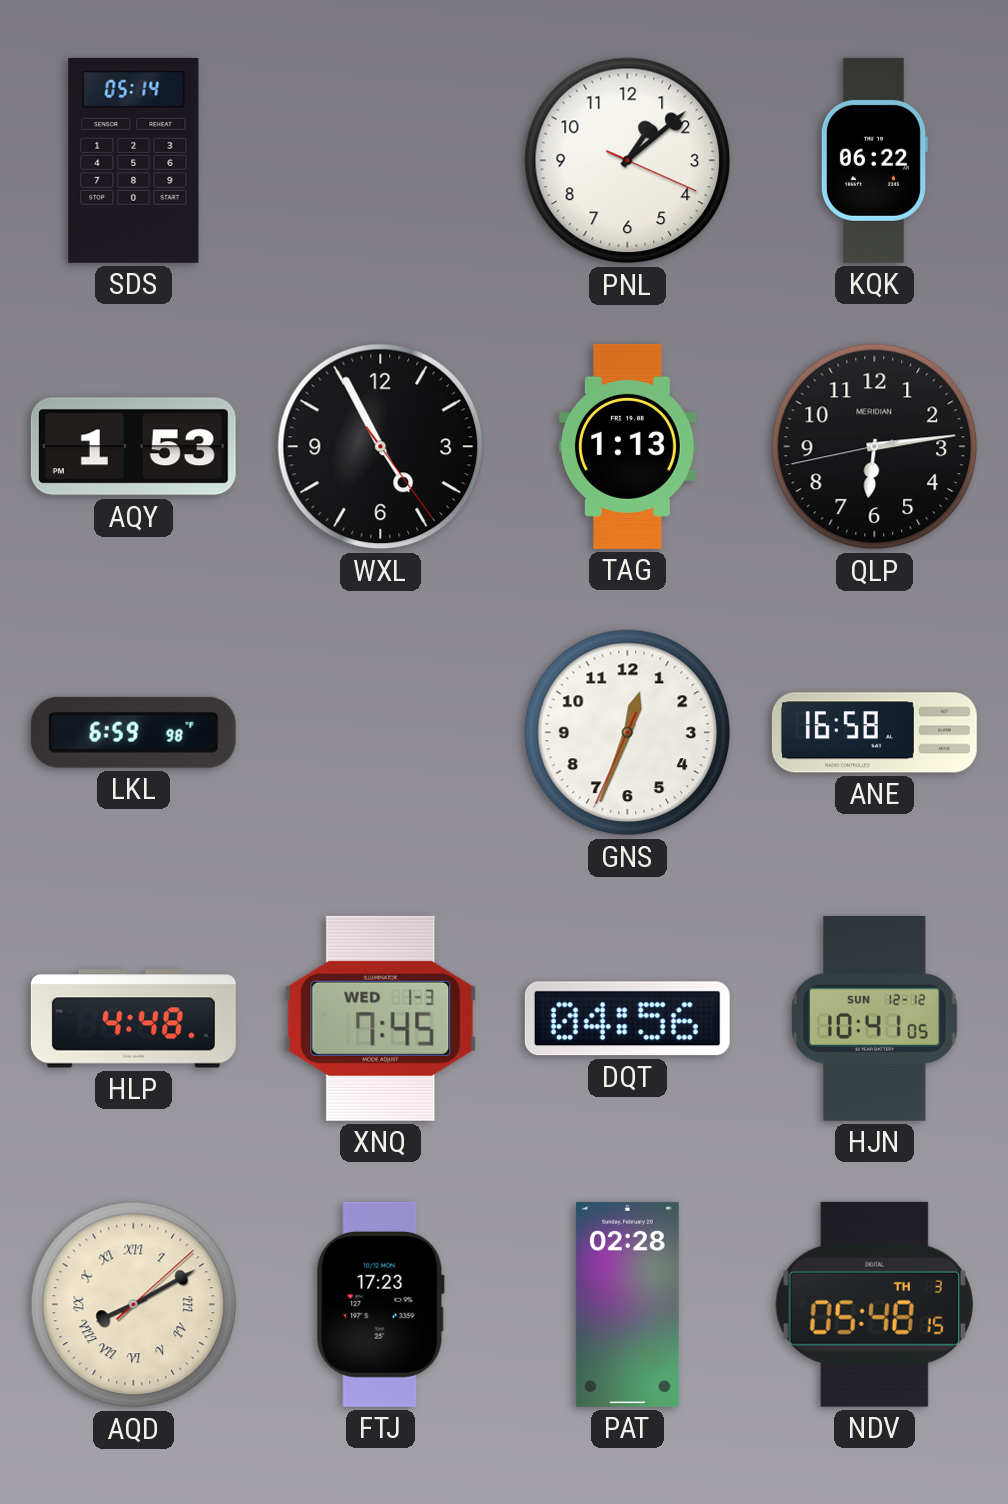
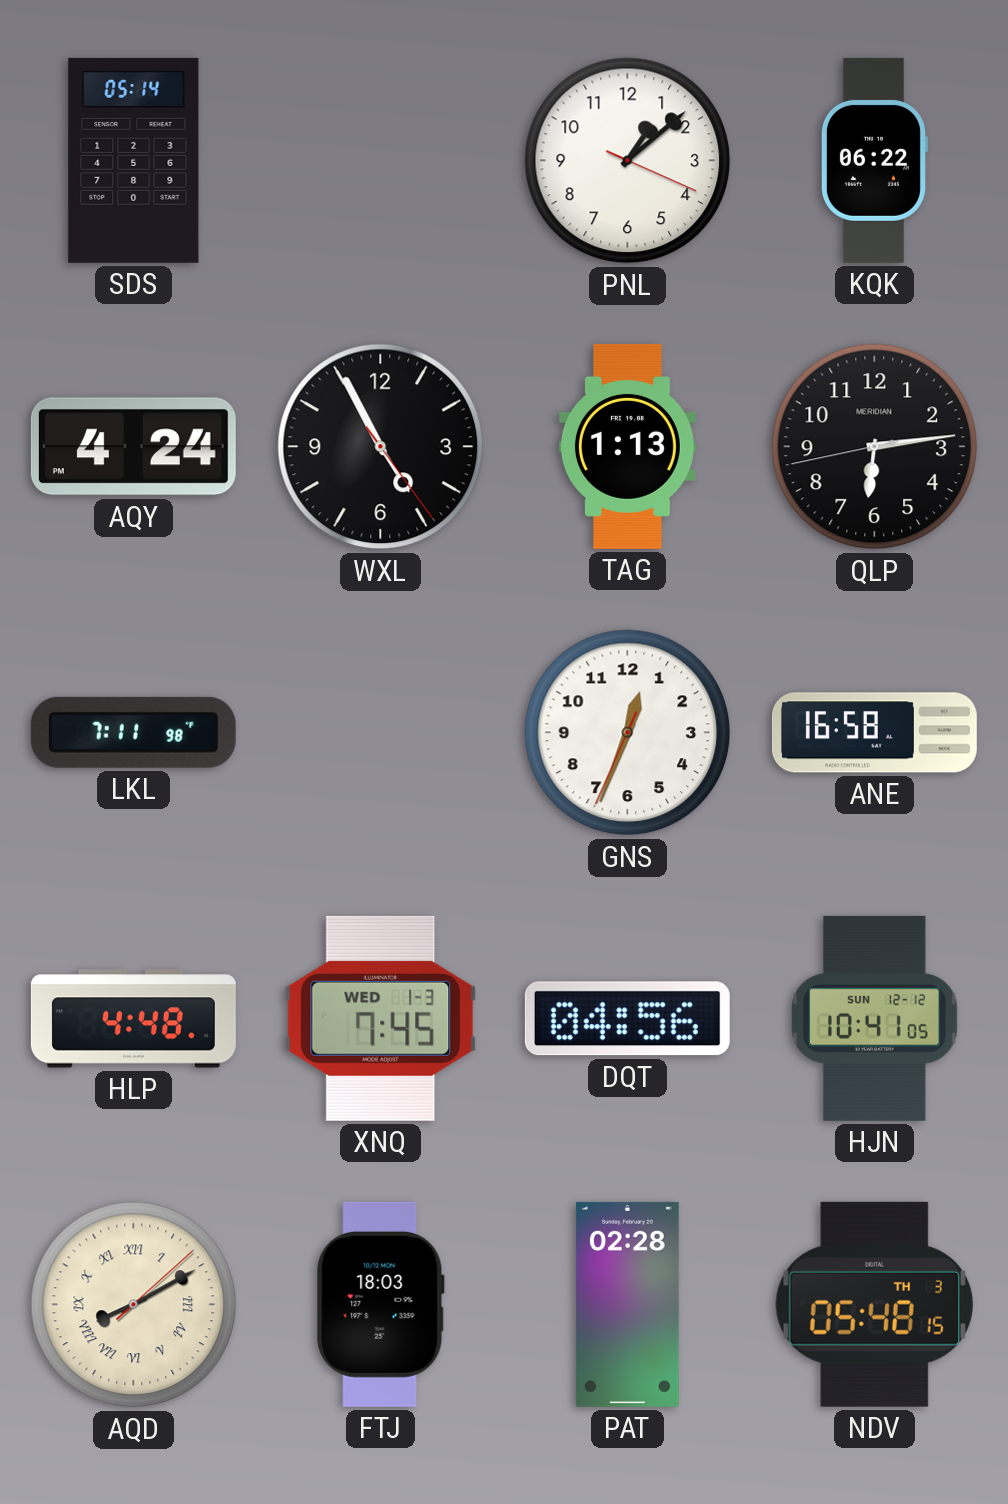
AQY: 1:53 -> 4:24 (133, 447)
LKL: 6:59 -> 7:11 (133, 732)
FTJ: 17:23 -> 18:03 (380, 1304)
